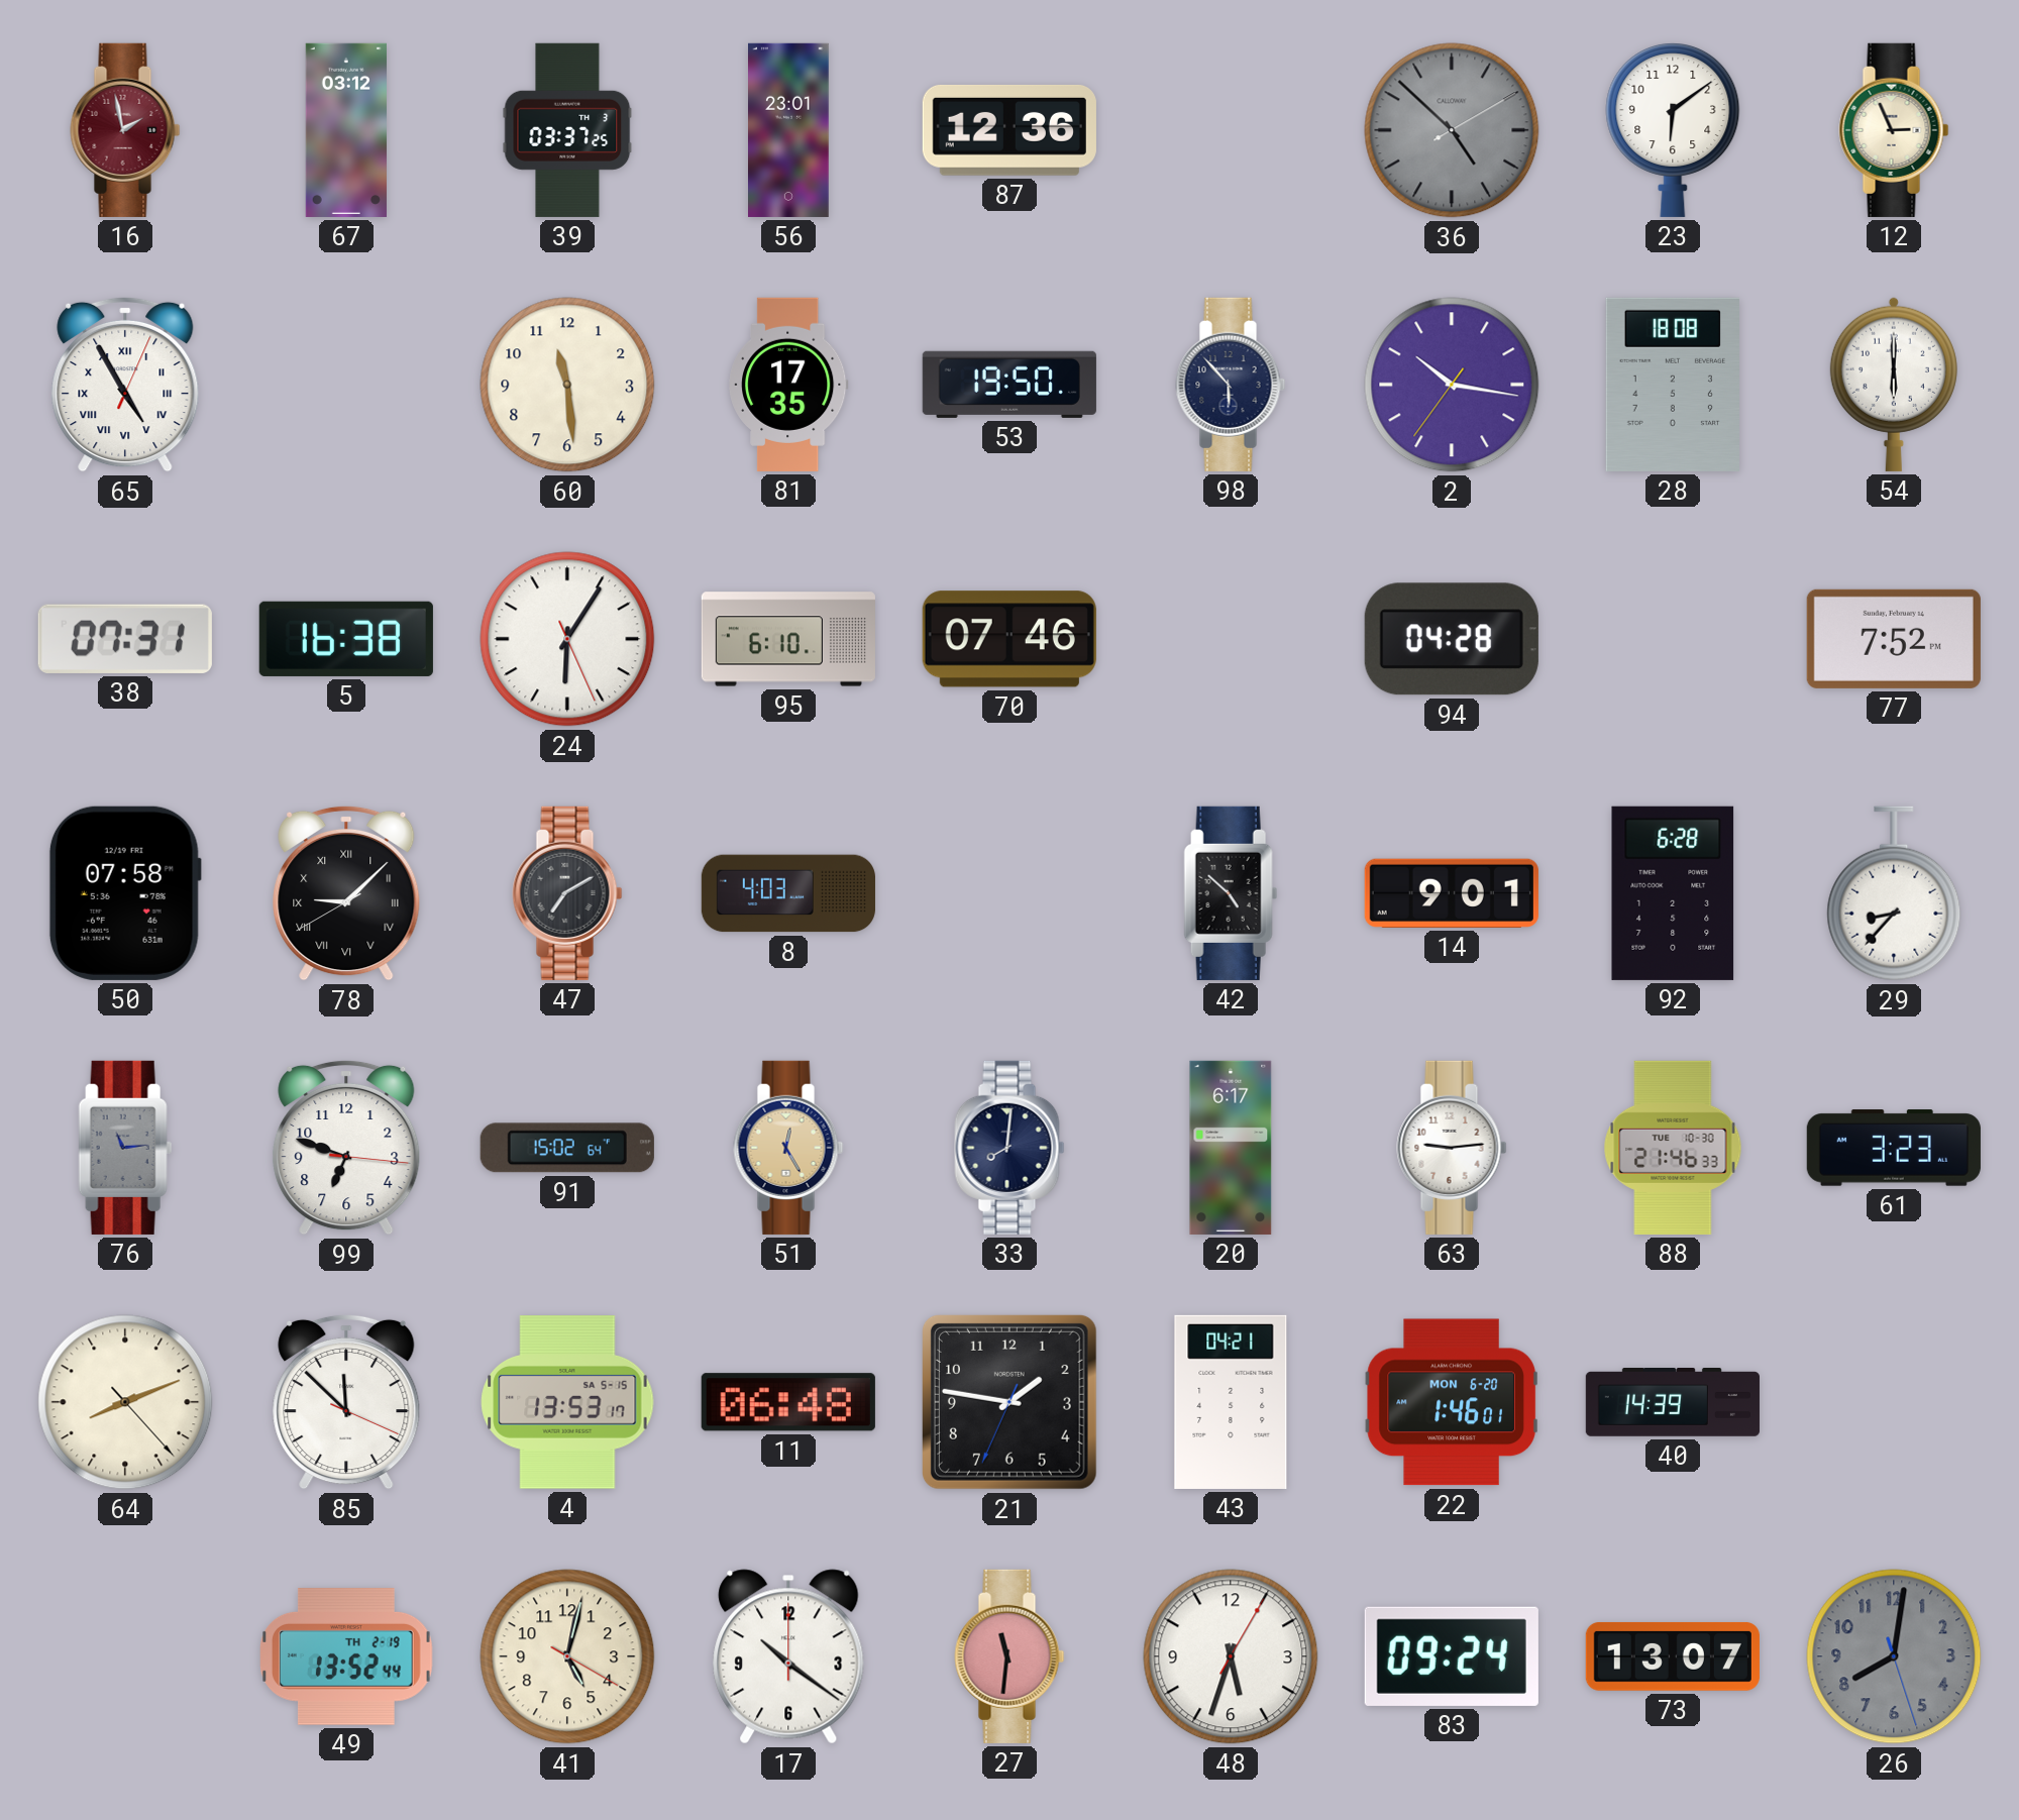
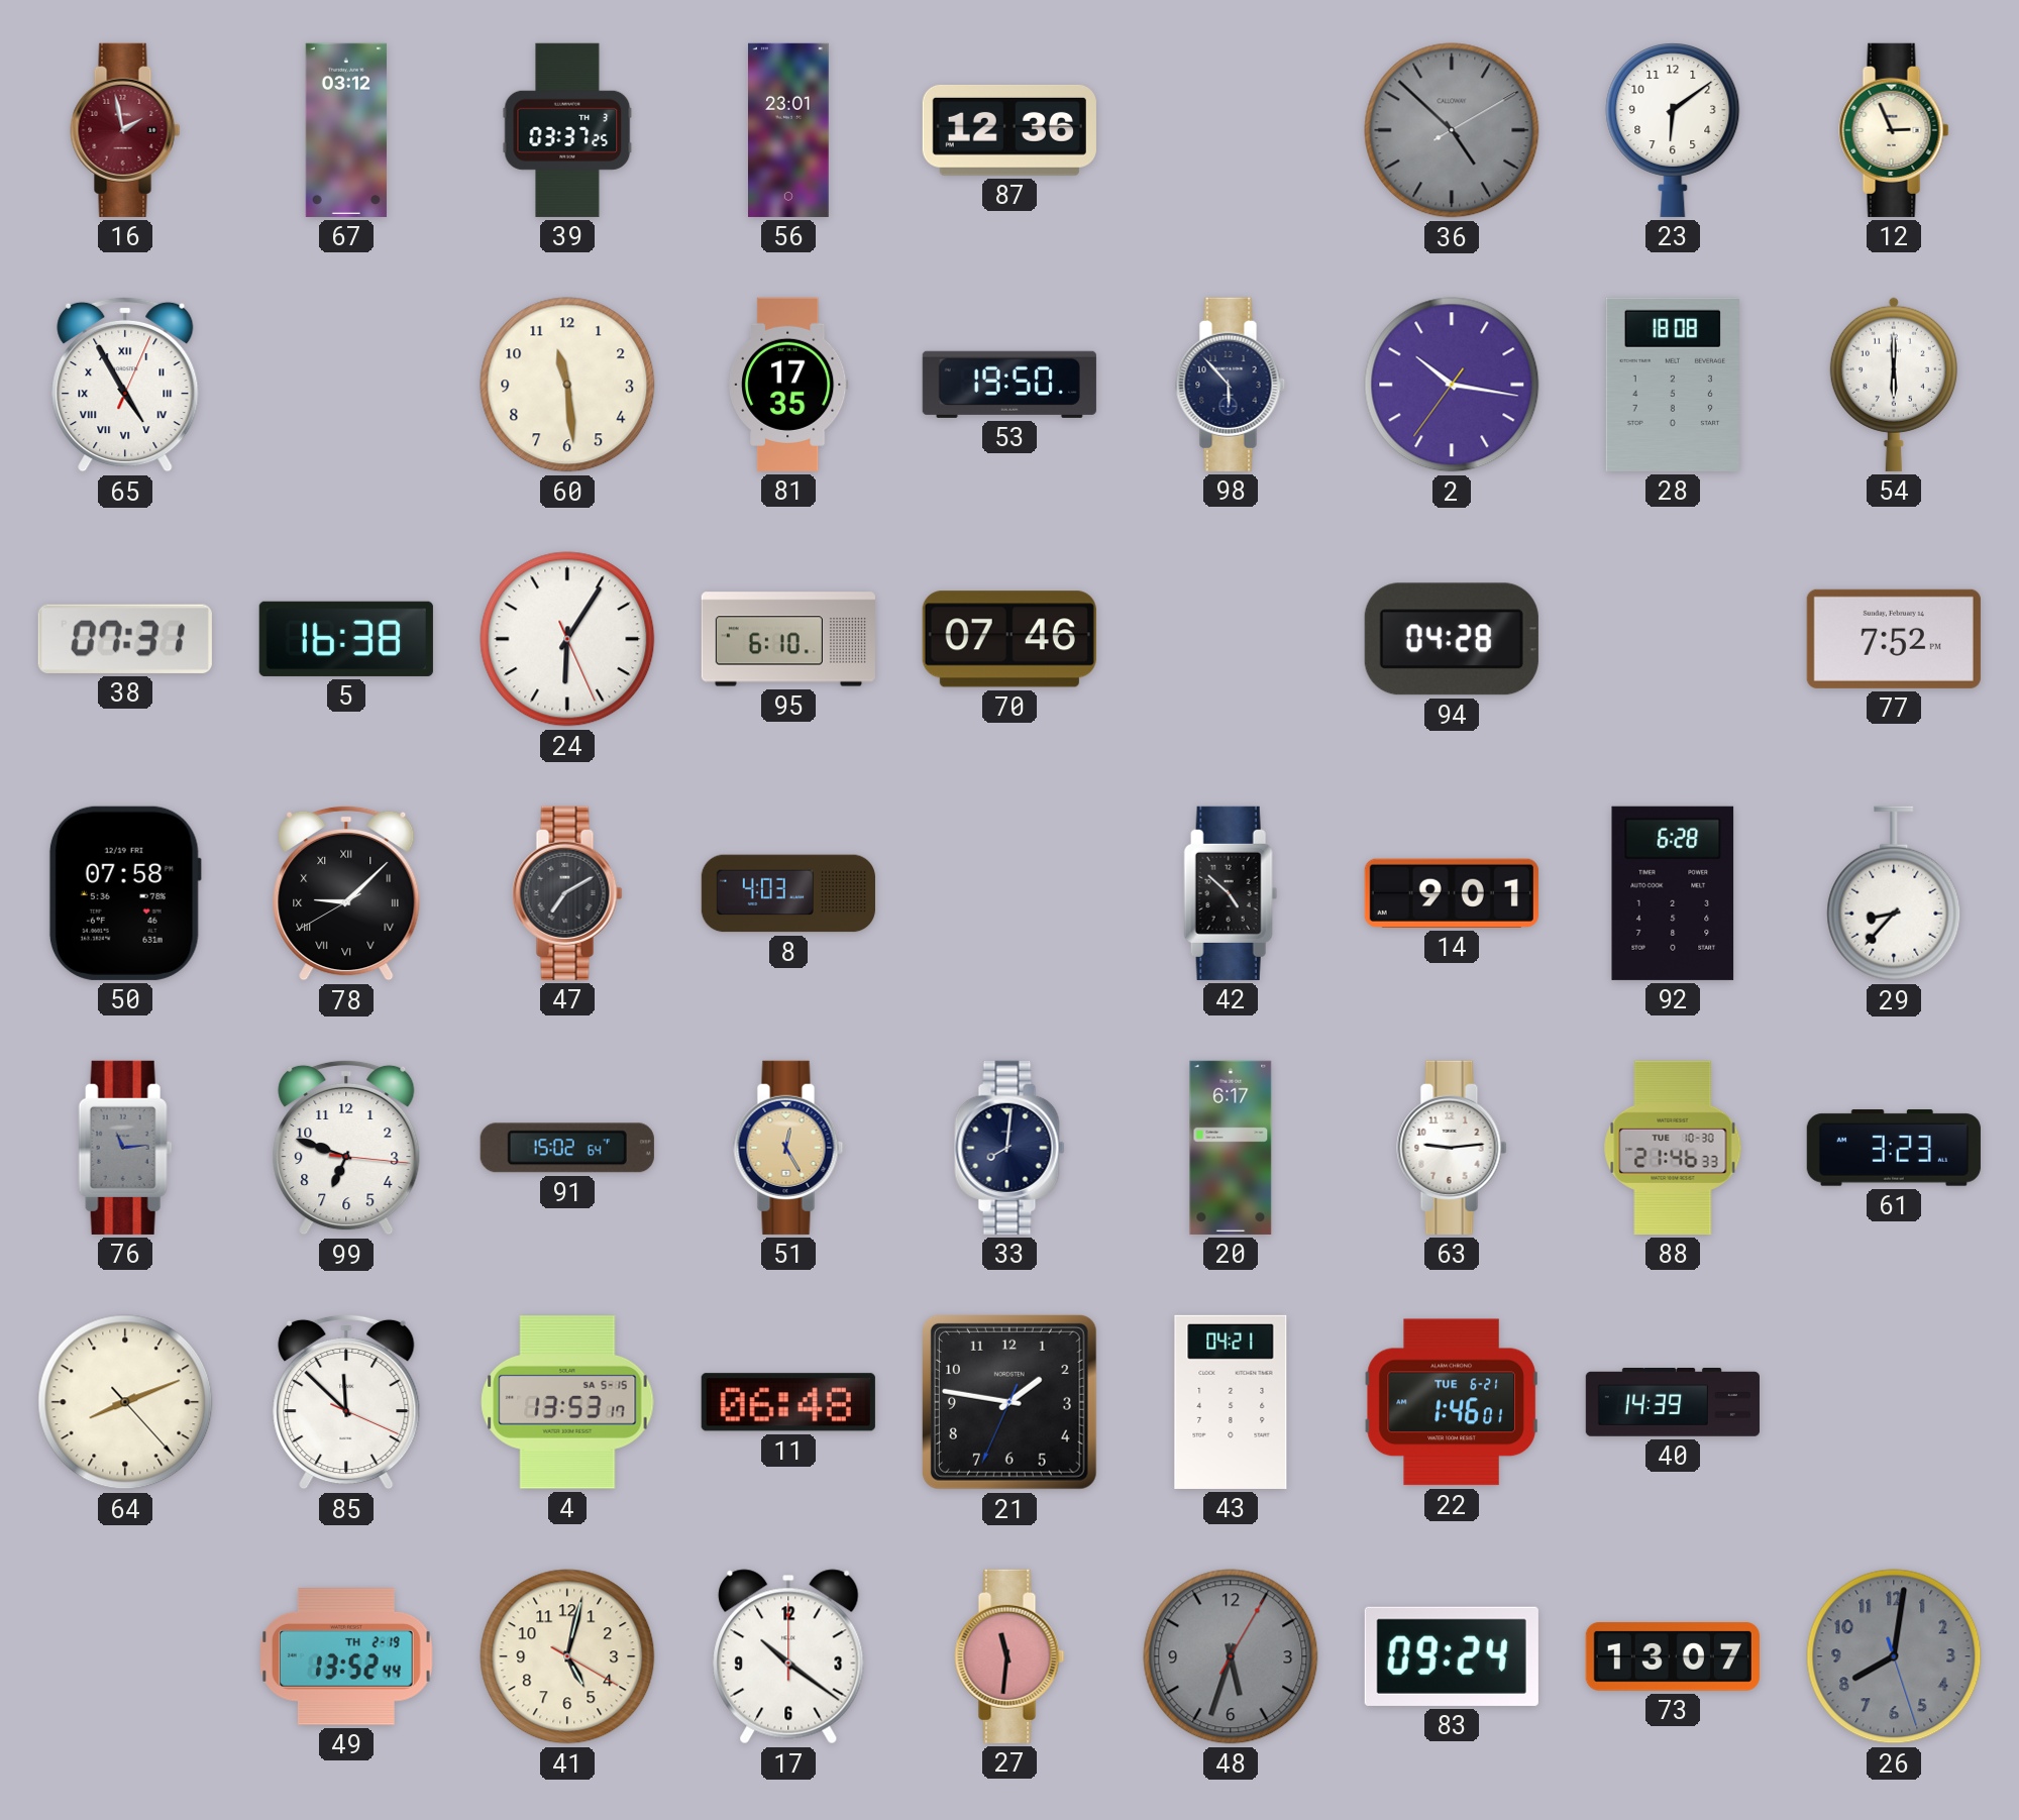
22 date: MON 6-20 -> TUE 6-21 (1452, 1402)
48 dial: white -> grey (1231, 1656)
